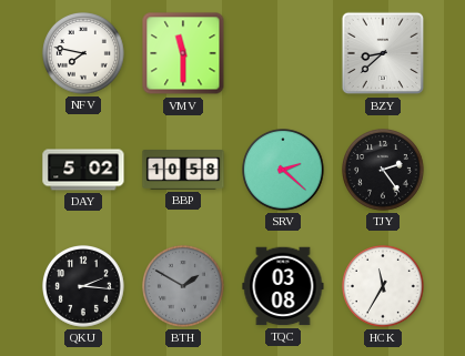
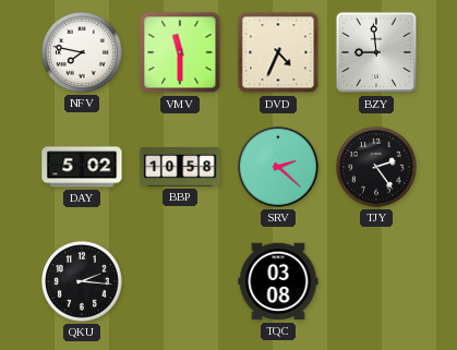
DVD: none -> 4:34 (278, 52)
BZY: 8:38 -> 8:59 (376, 52)
BTH: 1:50 -> none (184, 287)
HCK: 11:35 -> none (384, 287)
